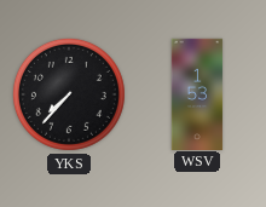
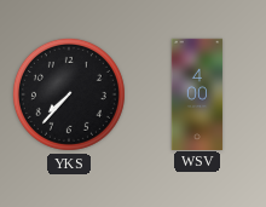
WSV: 1:53 -> 4:00 (197, 93)
